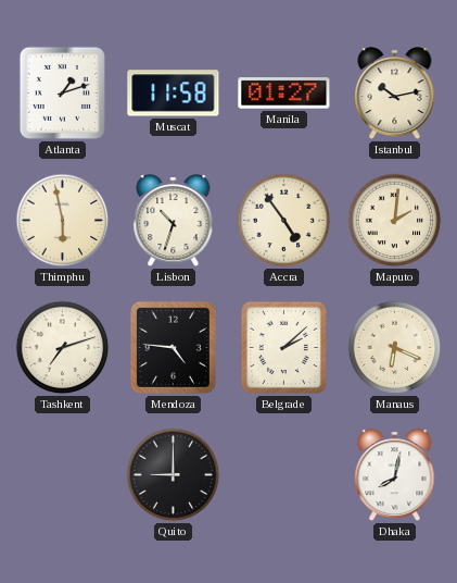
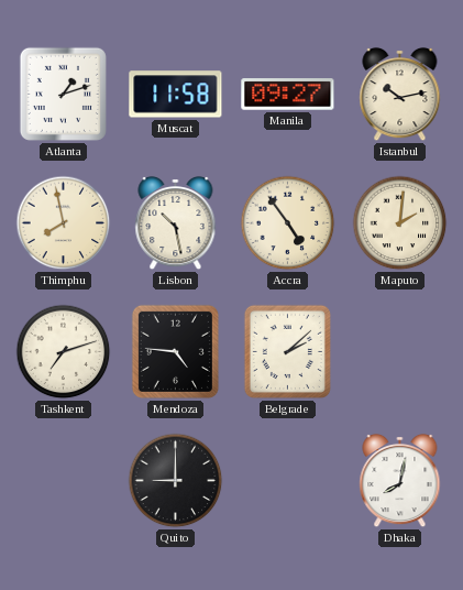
Manila: 01:27 -> 09:27 (288, 95)
Thimphu: 5:58 -> 7:58 (64, 223)
Lisbon: 10:33 -> 10:28 (176, 223)
Manaus: 6:19 -> none (395, 348)
